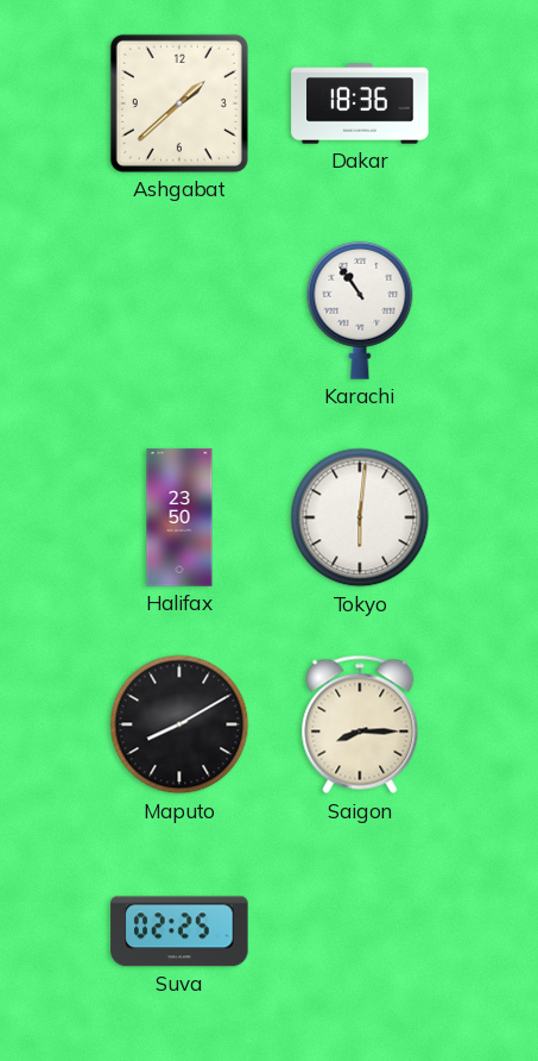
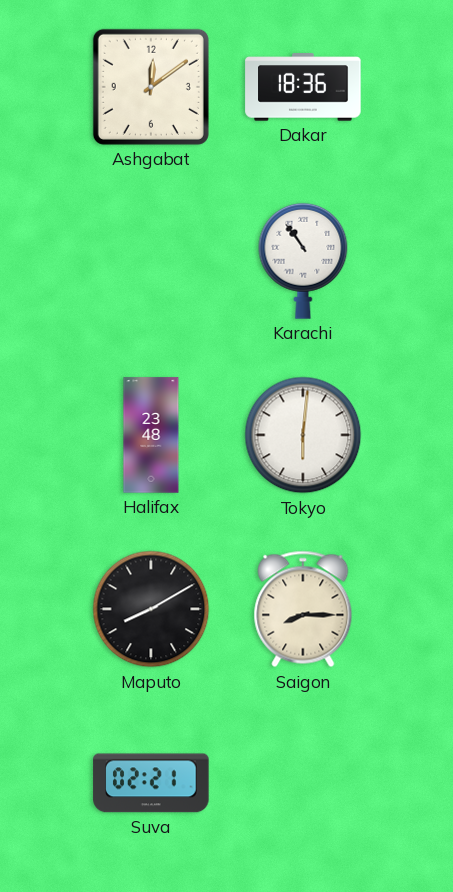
Ashgabat: 1:38 -> 12:09 (151, 87)
Halifax: 23:50 -> 23:48 (151, 435)
Suva: 02:25 -> 02:21 (151, 783)
